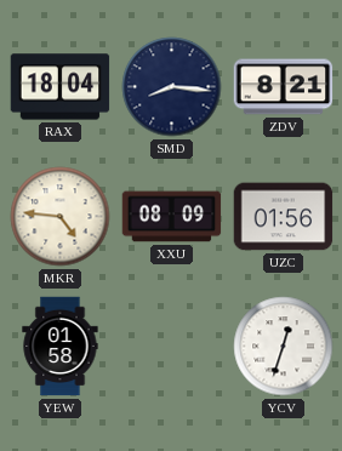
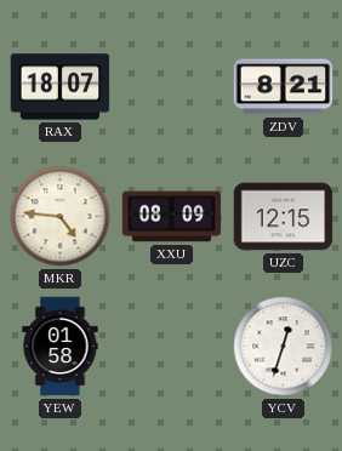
RAX: 18:04 -> 18:07 (61, 87)
SMD: 8:16 -> none (172, 87)
UZC: 01:56 -> 12:15 (284, 217)
